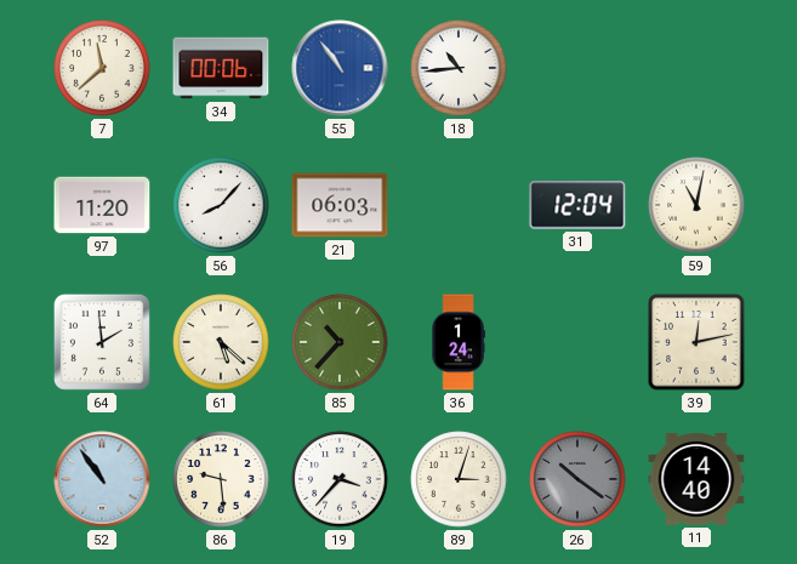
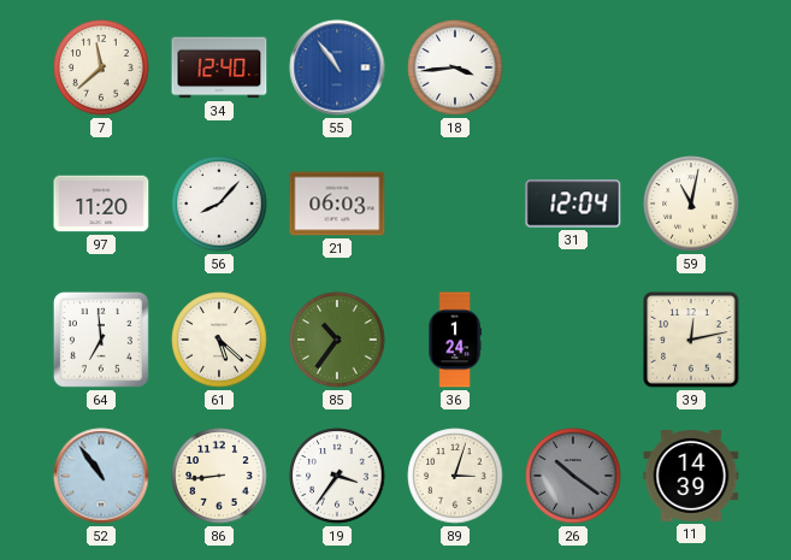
34: 00:06 -> 12:40 (219, 67)
18: 10:44 -> 3:44 (455, 67)
64: 1:59 -> 6:59 (101, 340)
85: 10:37 -> 10:36 (337, 340)
86: 9:29 -> 8:44 (219, 476)
19: 3:37 -> 3:36 (337, 476)
11: 14:40 -> 14:39 (691, 477)
